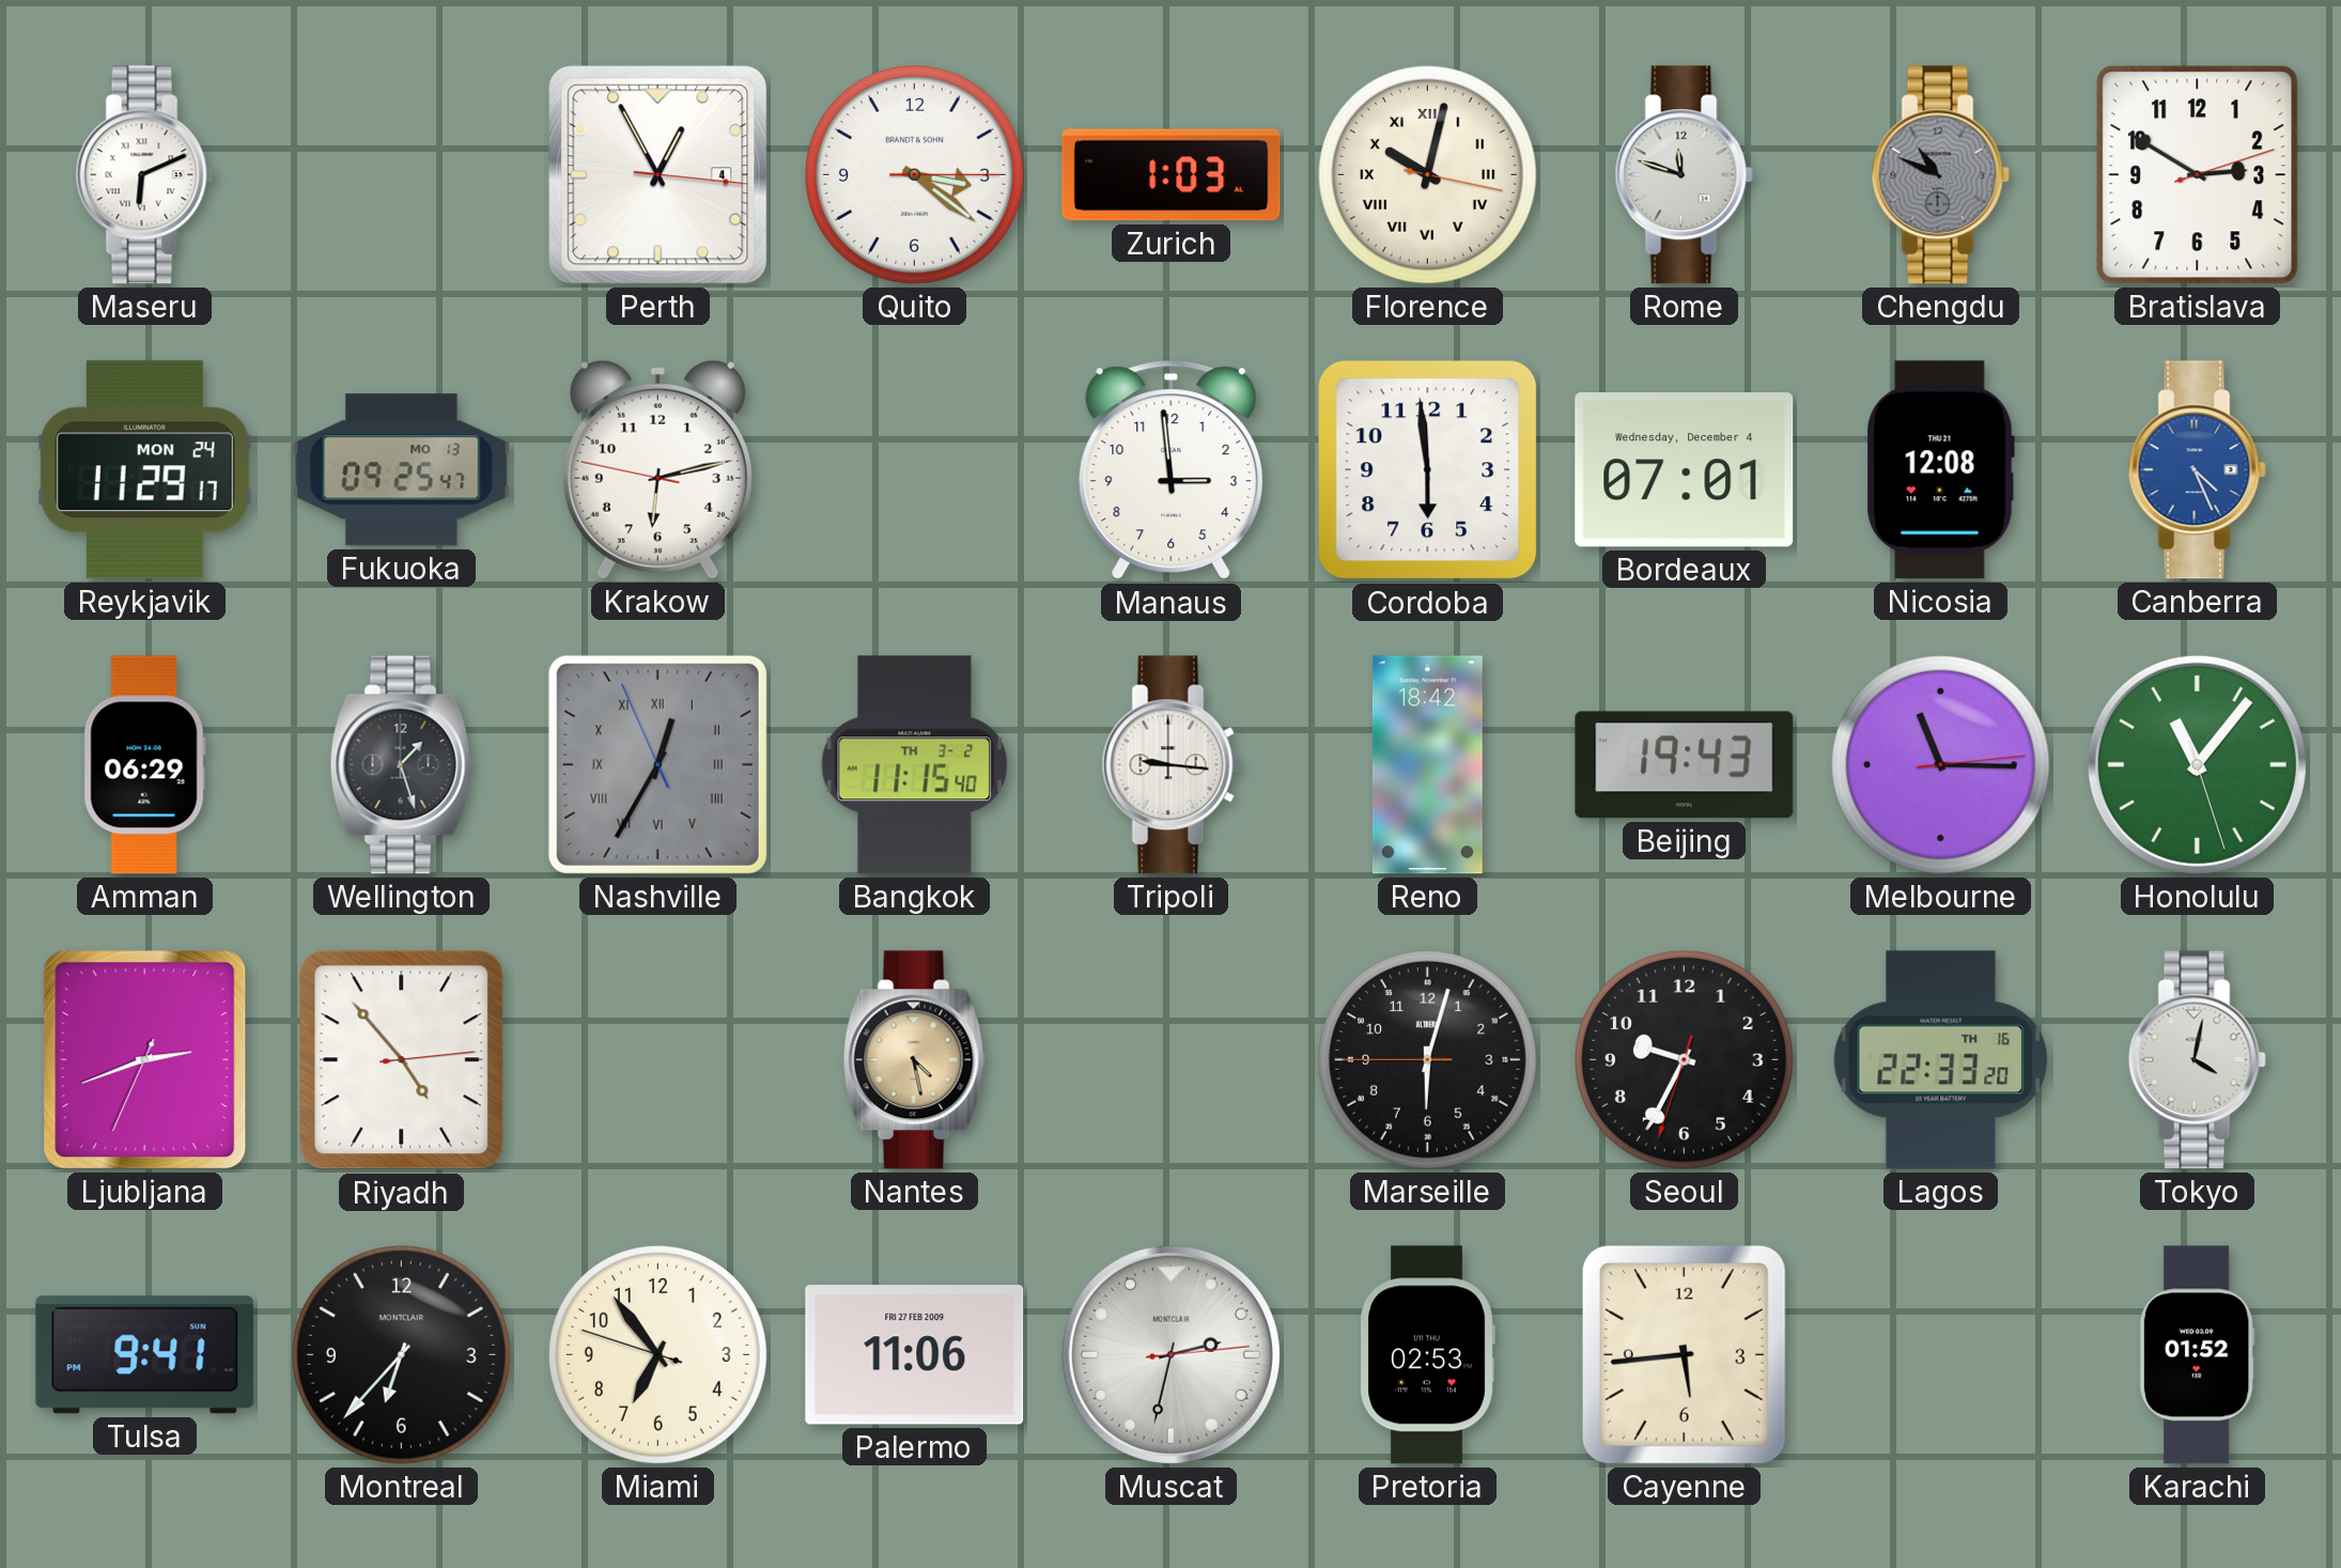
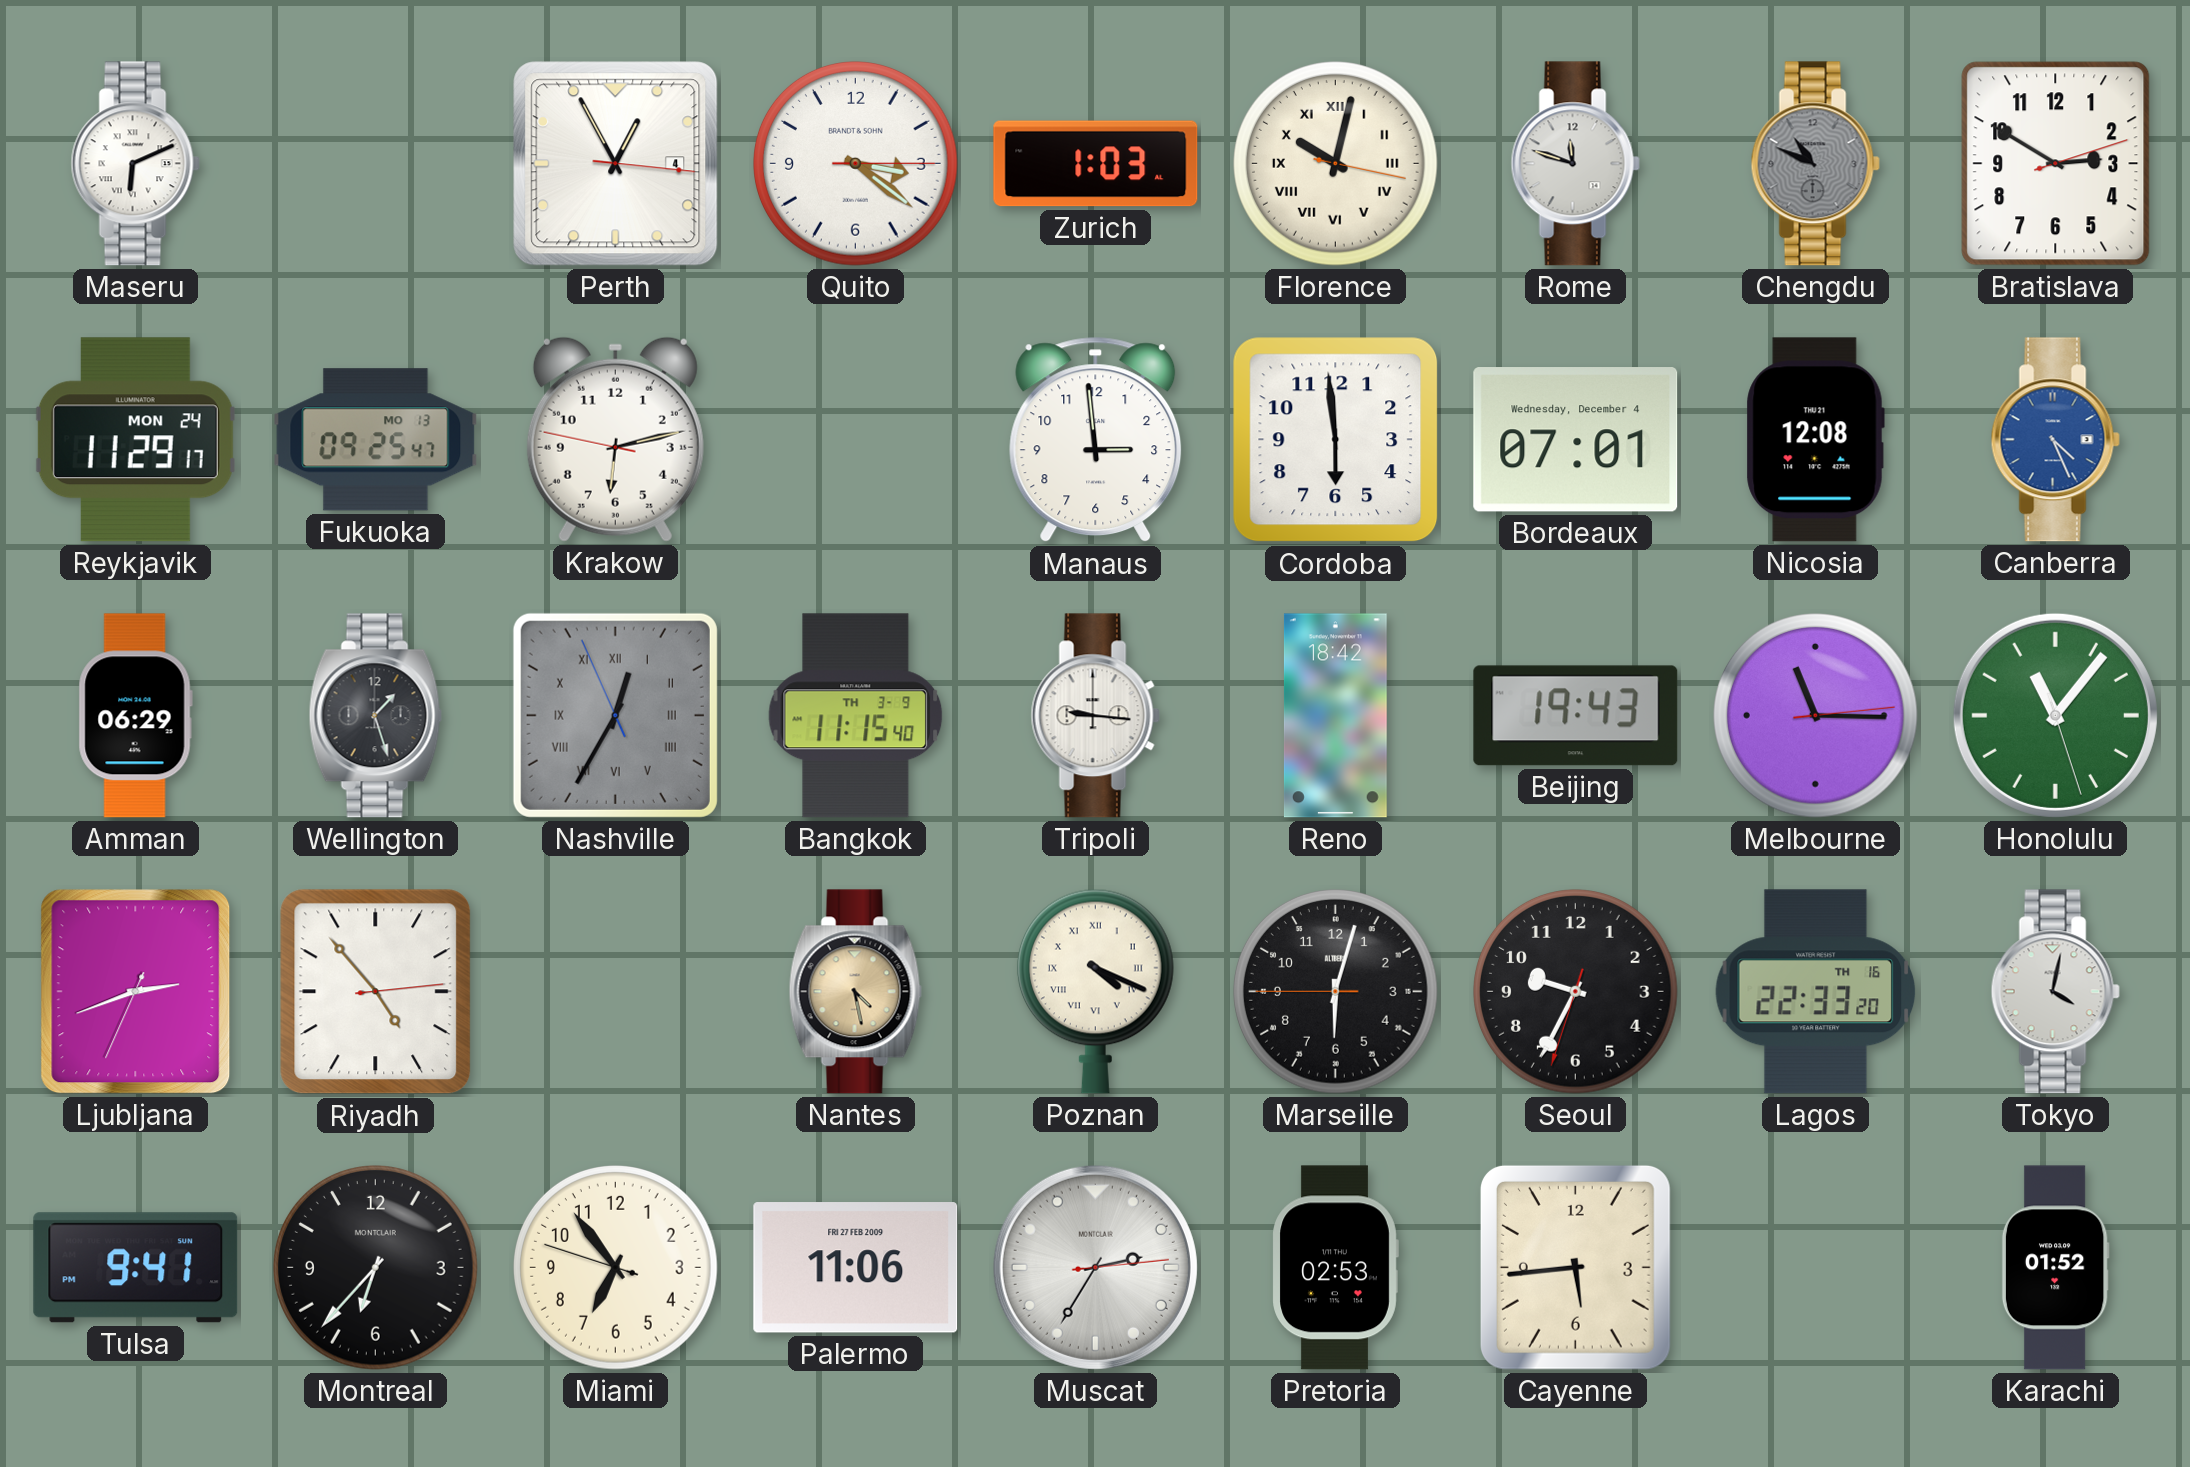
Bangkok date: TH 3-2 -> TH 3-9 (856, 716)
Poznan: none -> 4:19 (1095, 991)
Muscat: 2:32 -> 2:35 (1095, 1267)
